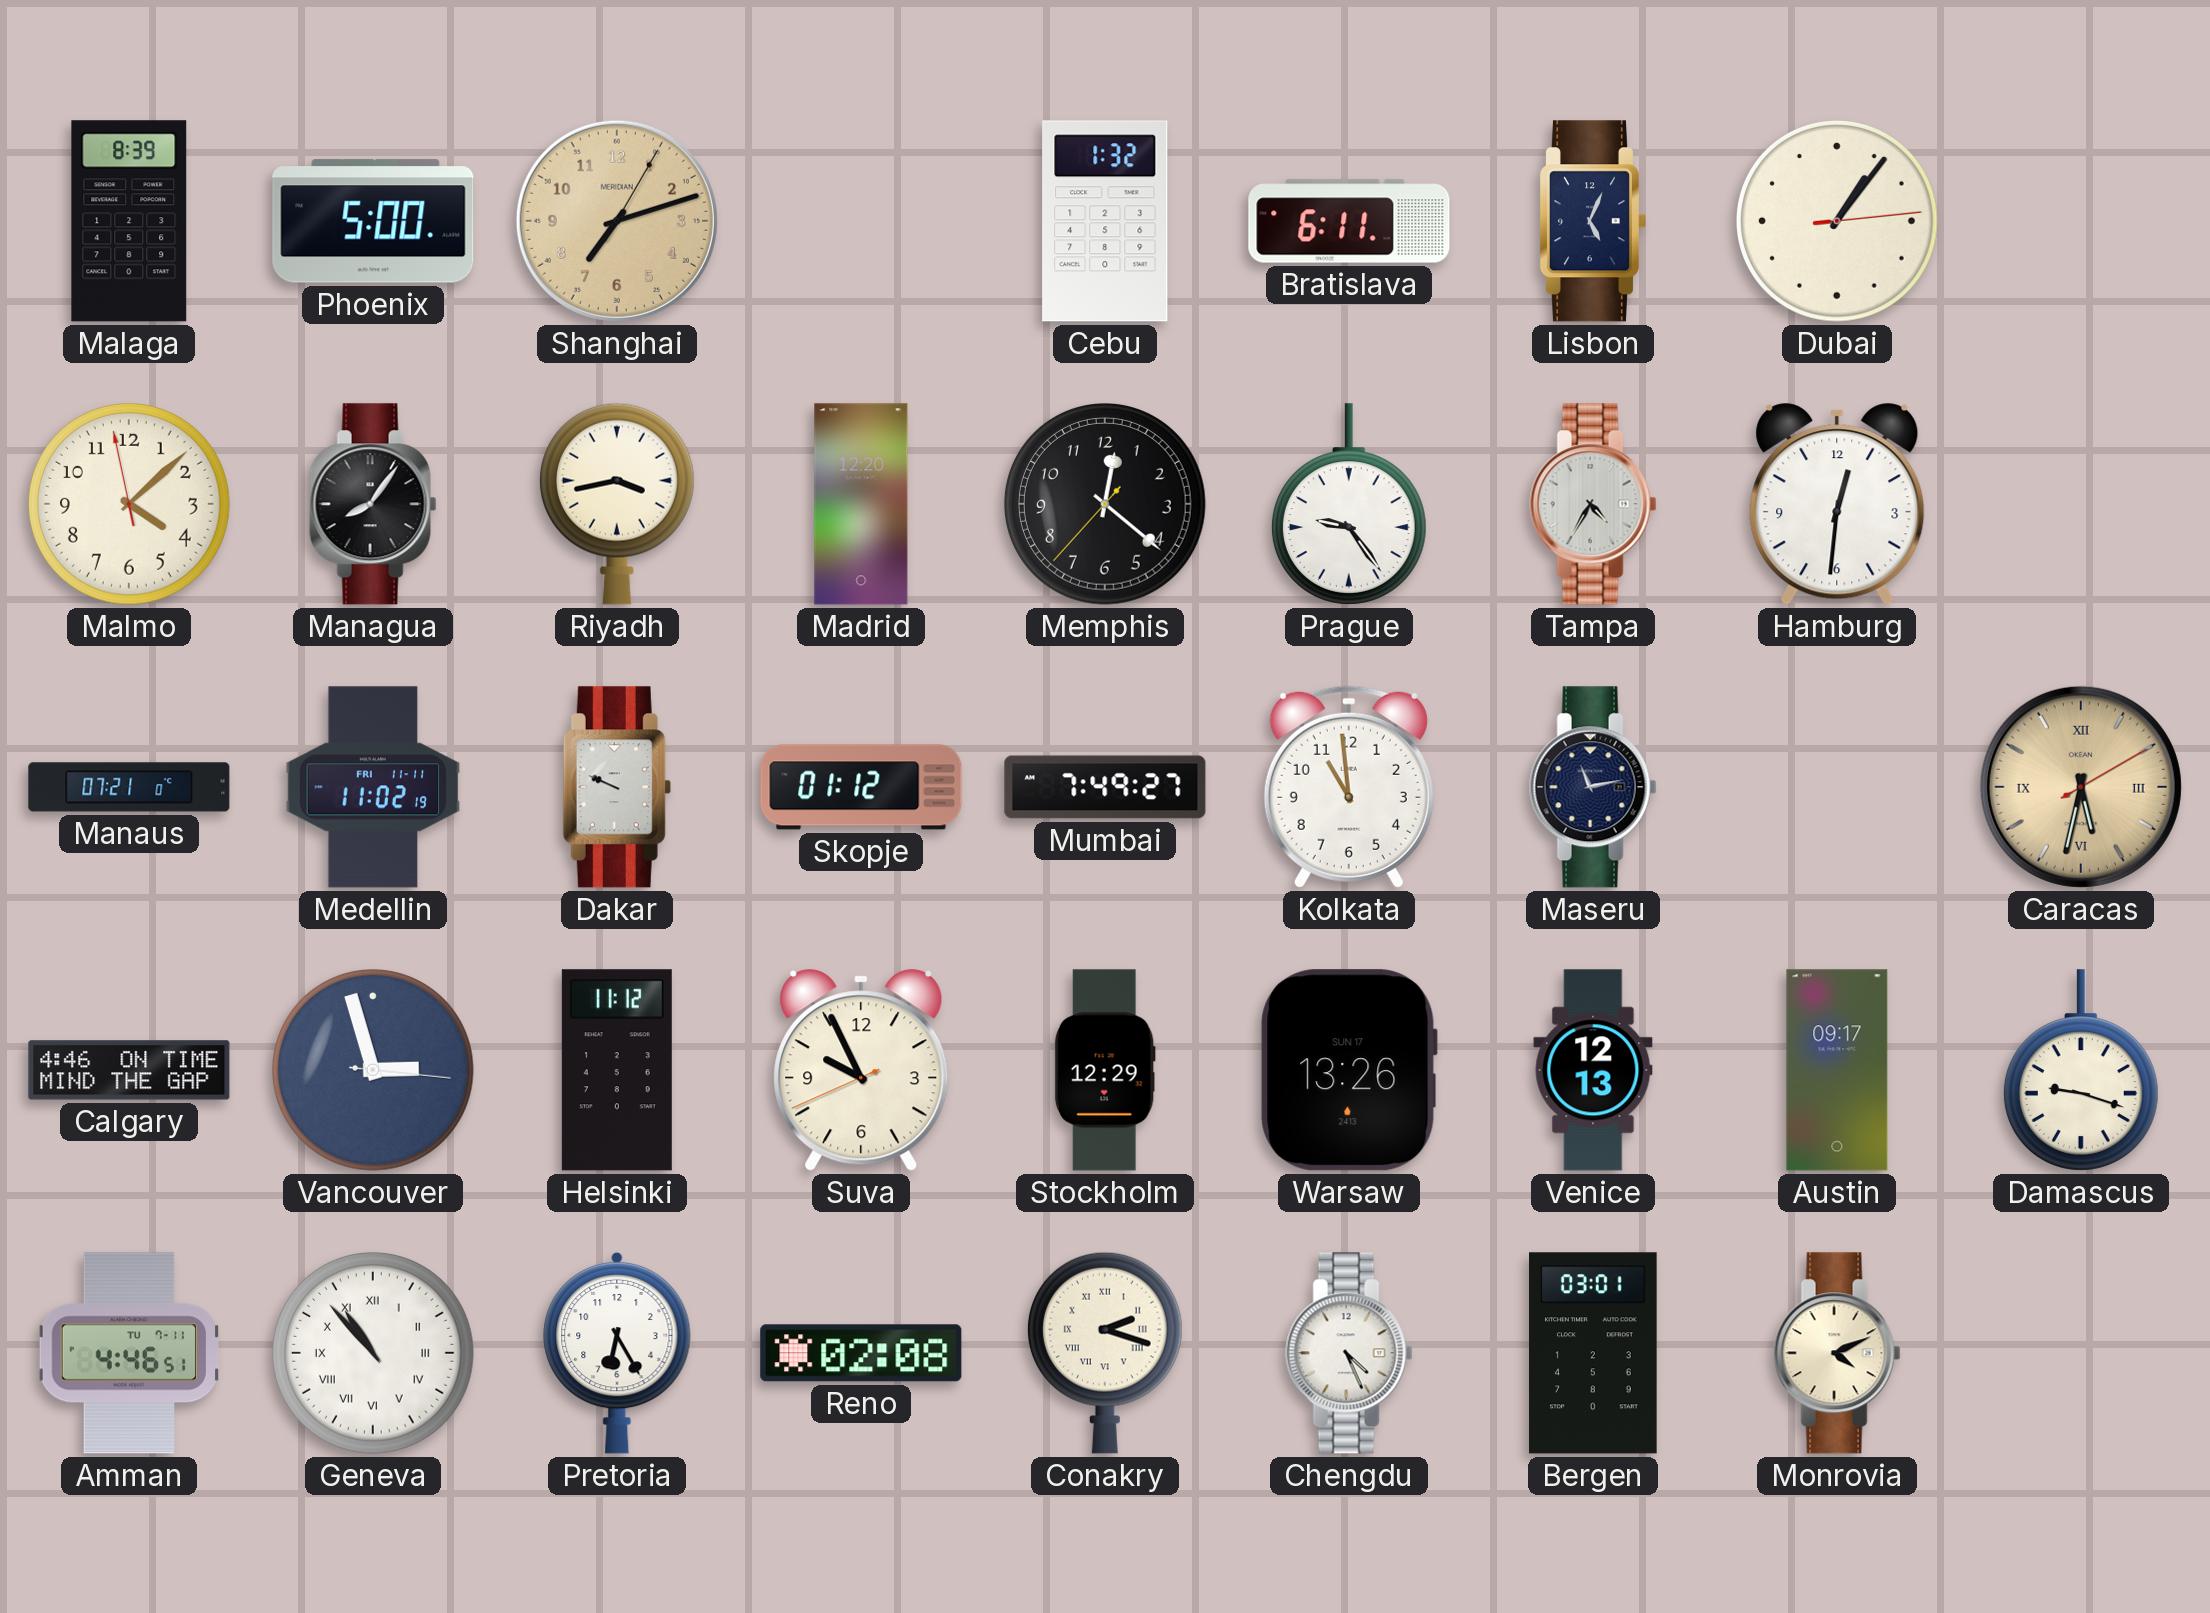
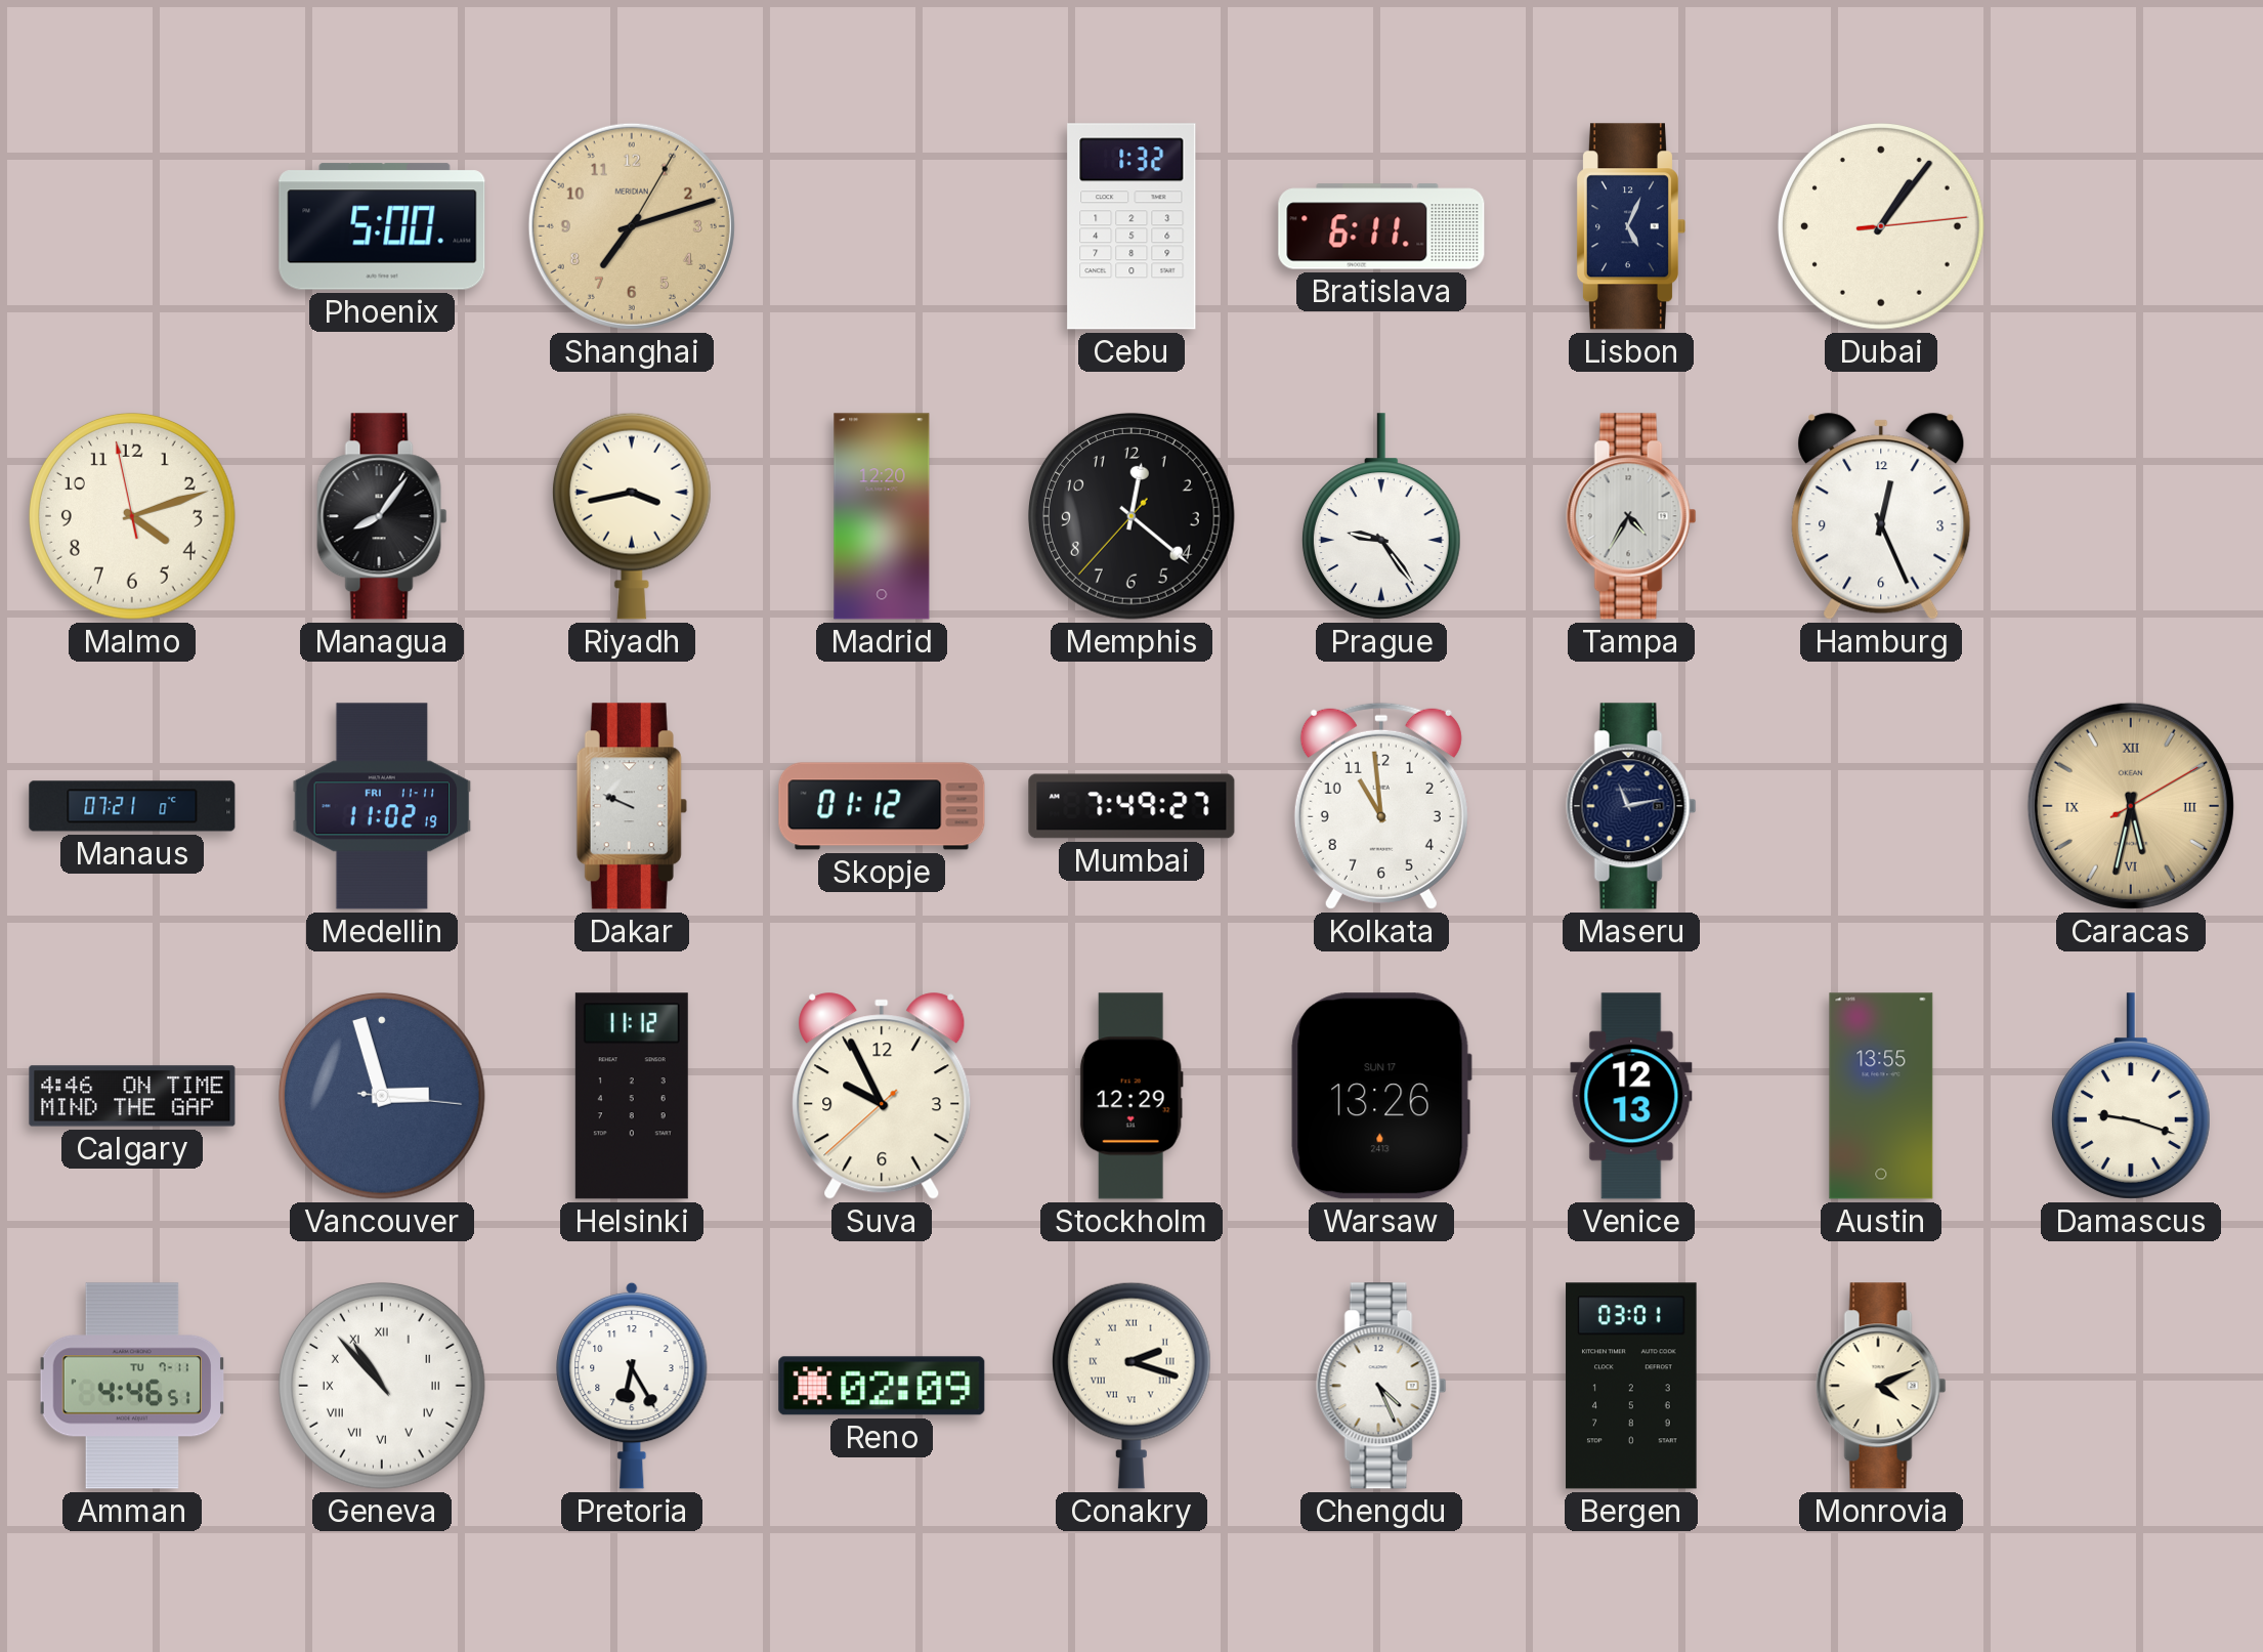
Malaga: 8:39 -> none (129, 221)
Malmo: 4:07 -> 4:11 (133, 517)
Hamburg: 12:31 -> 12:26 (1881, 516)
Suva: 9:55:41 -> 9:55:38 (882, 1096)
Austin: 09:17 -> 13:55 (1881, 1096)
Reno: 02:08 -> 02:09 (882, 1386)
